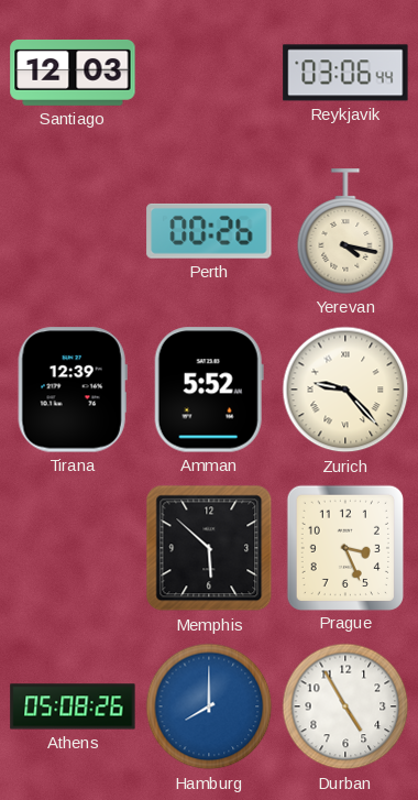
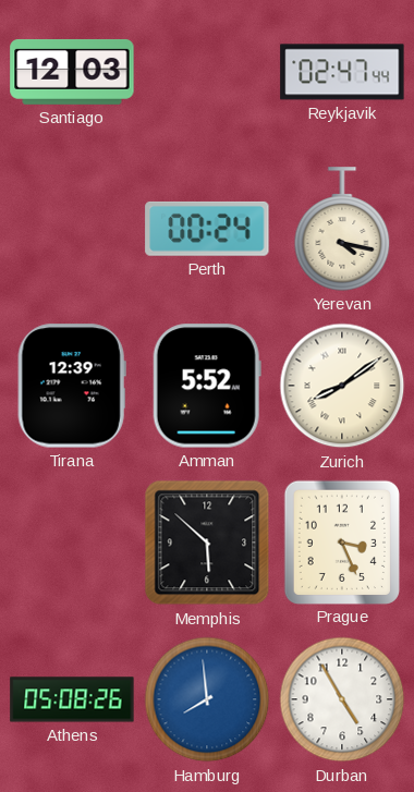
Reykjavik: 03:06 -> 02:47 (342, 72)
Perth: 00:26 -> 00:24 (207, 229)
Zurich: 9:23 -> 8:09 (342, 386)
Hamburg: 8:00 -> 7:59 (207, 699)
